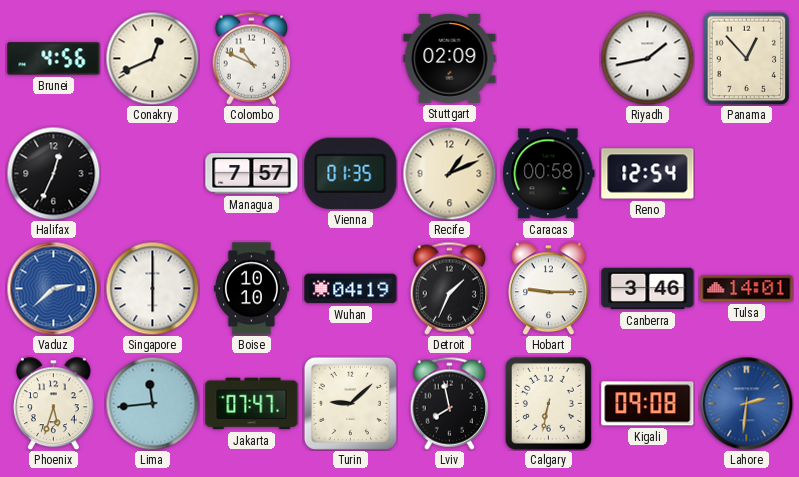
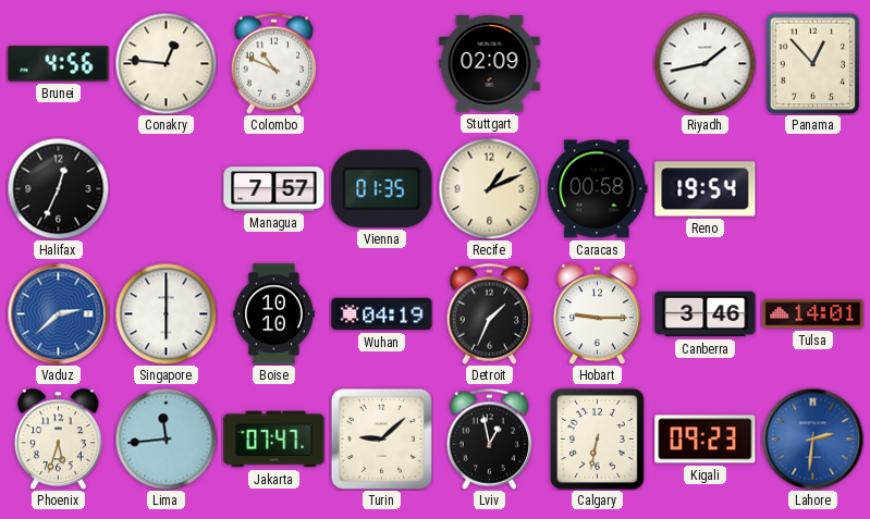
Conakry: 12:41 -> 12:46 (166, 63)
Reno: 12:54 -> 19:54 (706, 189)
Lviv: 7:58 -> 12:58 (490, 438)
Kigali: 09:08 -> 09:23 (706, 440)
